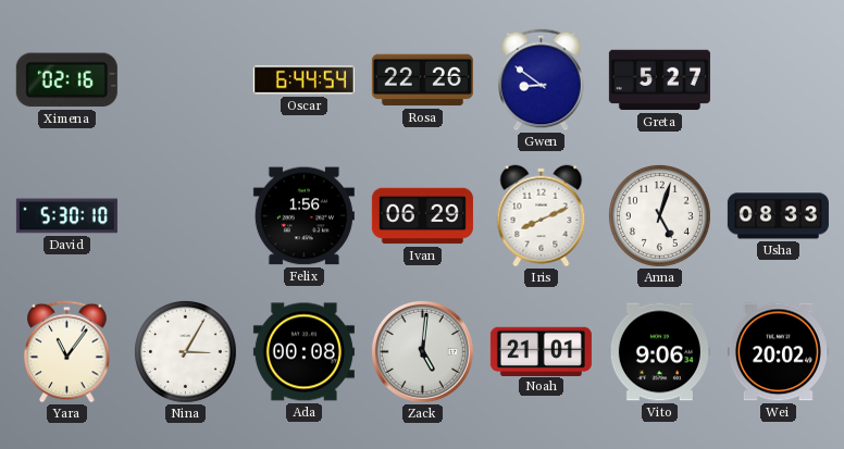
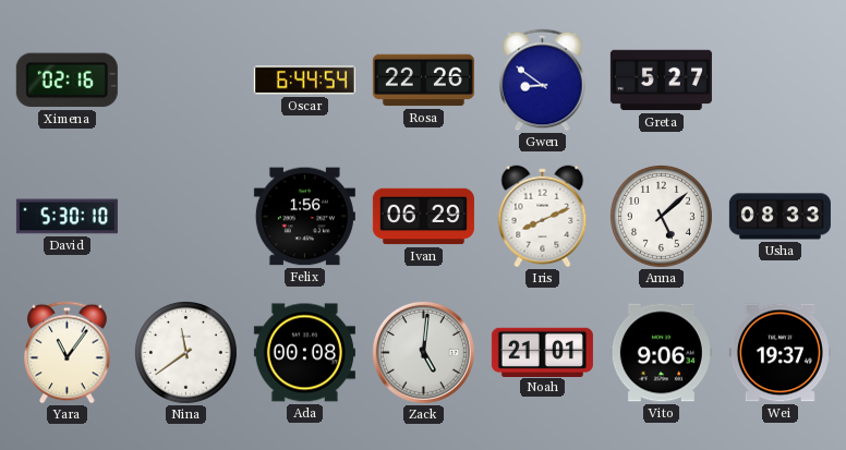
Anna: 5:03 -> 5:08 (661, 216)
Nina: 3:05 -> 11:39 (185, 352)
Wei: 20:02 -> 19:37 (779, 353)
